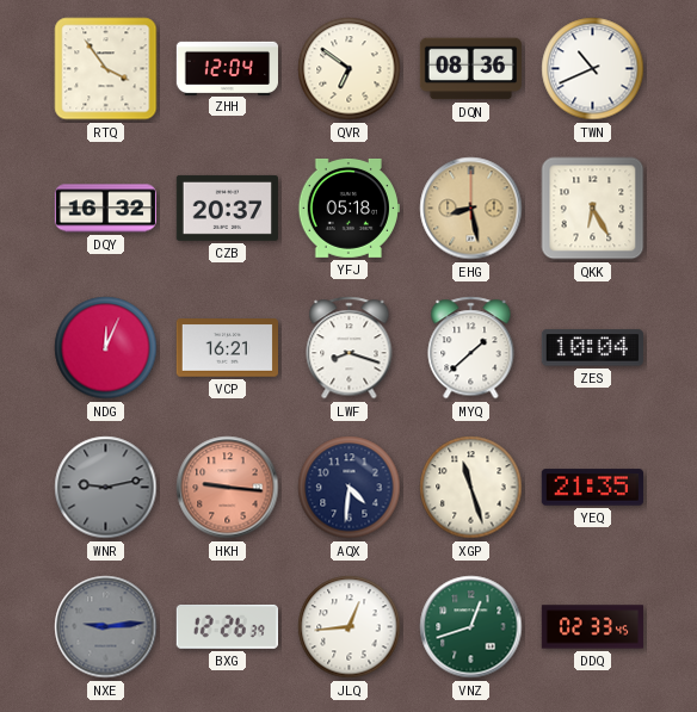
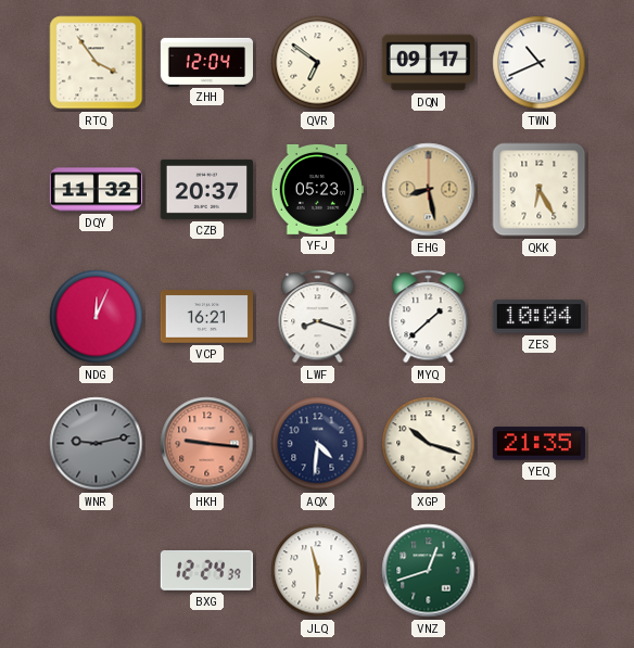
DQN: 08:36 -> 09:17 (428, 63)
DQY: 16:32 -> 11:32 (96, 190)
YFJ: 05:18 -> 05:23 (317, 189)
XGP: 11:27 -> 10:18 (429, 444)
NXE: 9:14 -> none (106, 627)
BXG: 12:26 -> 12:24 (206, 570)
JLQ: 12:44 -> 11:30 (318, 571)
DDQ: 02:33 -> none (592, 627)
